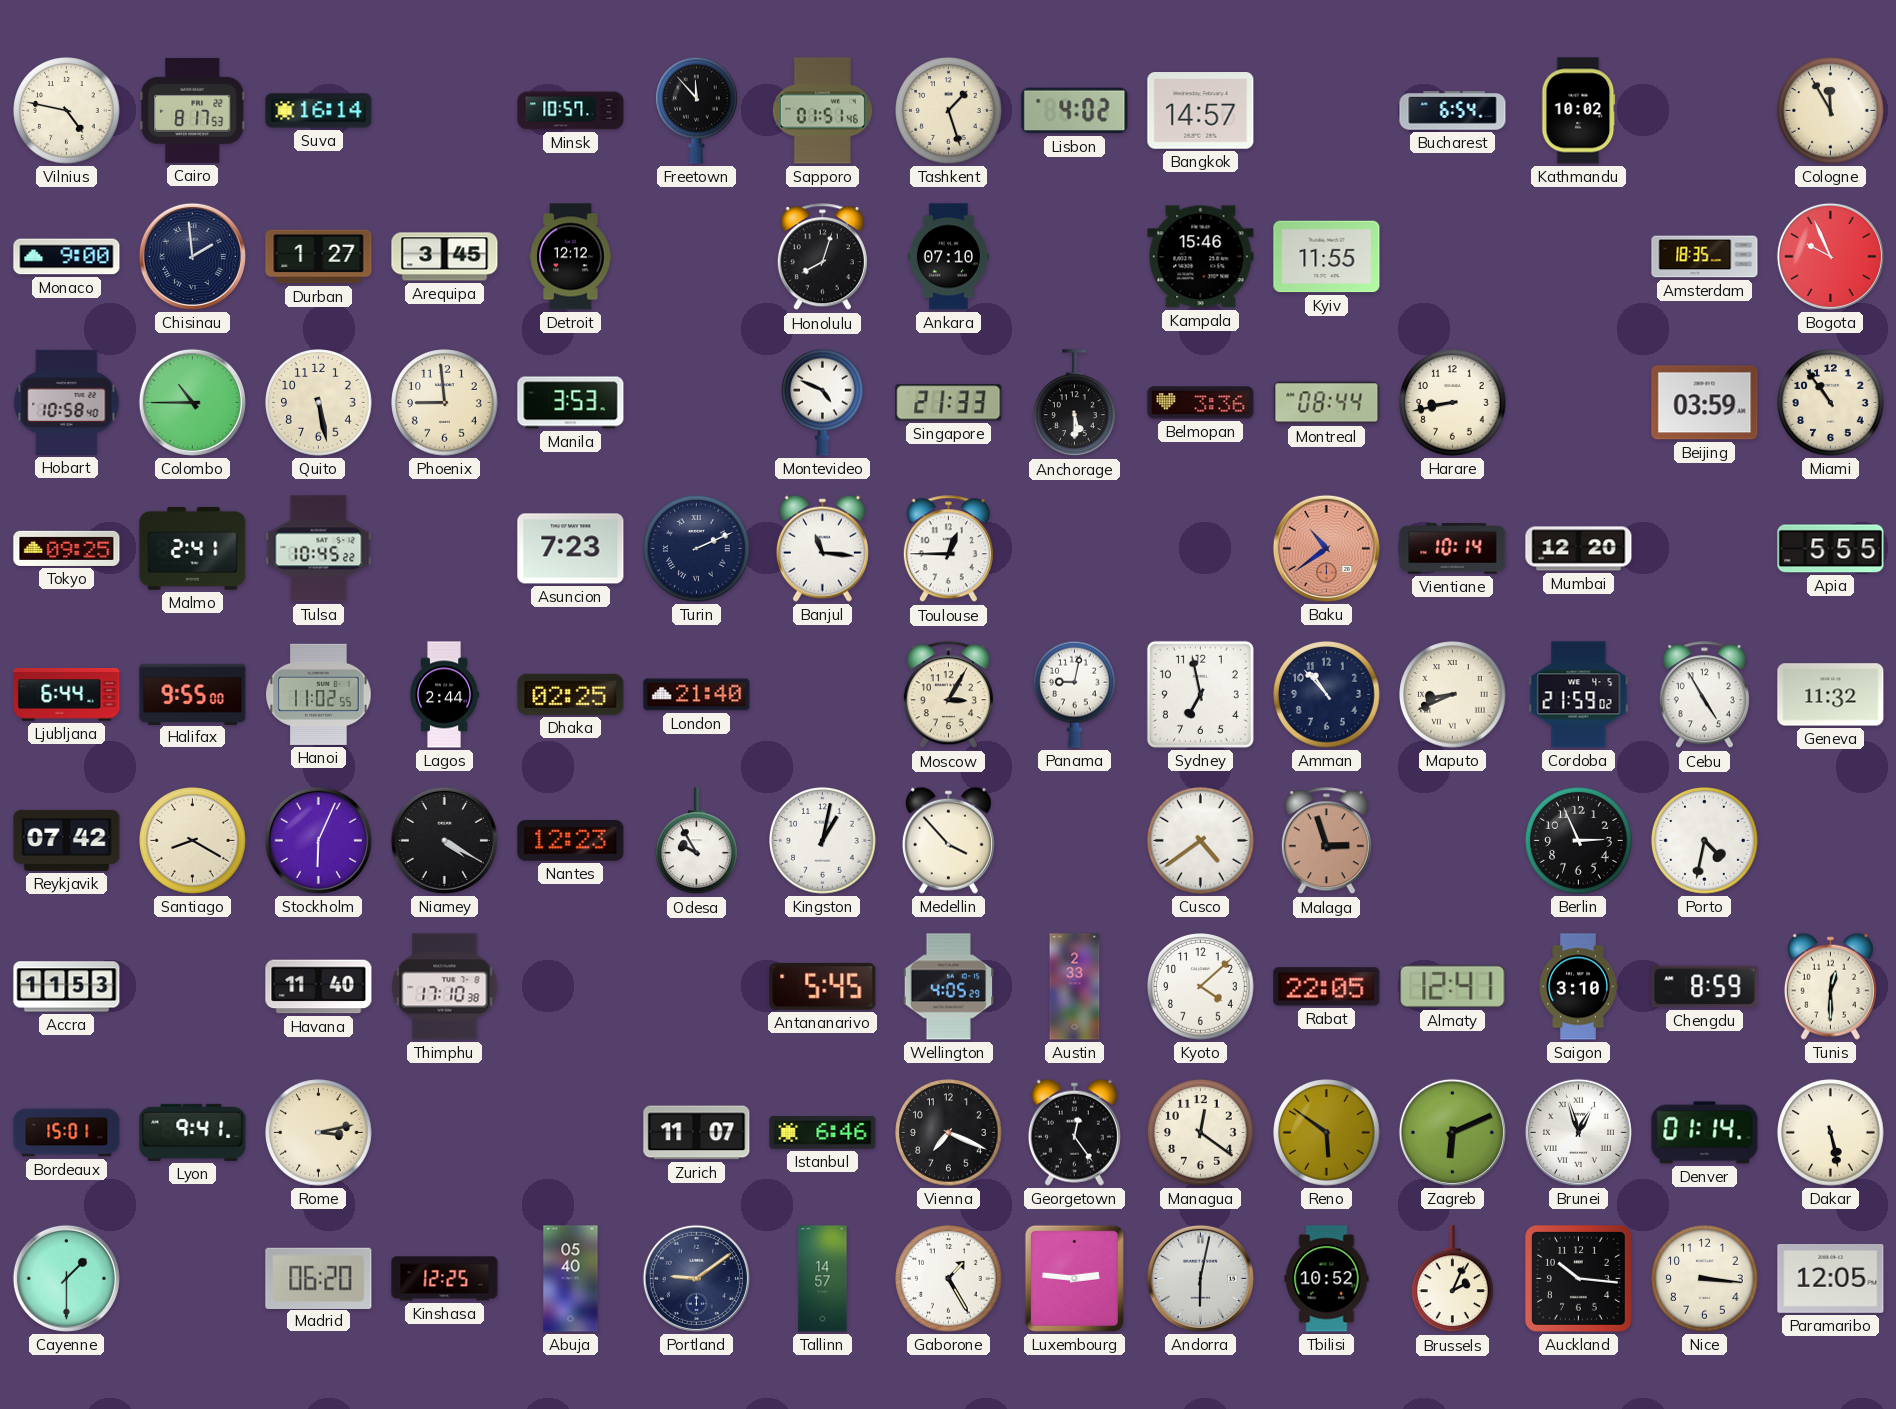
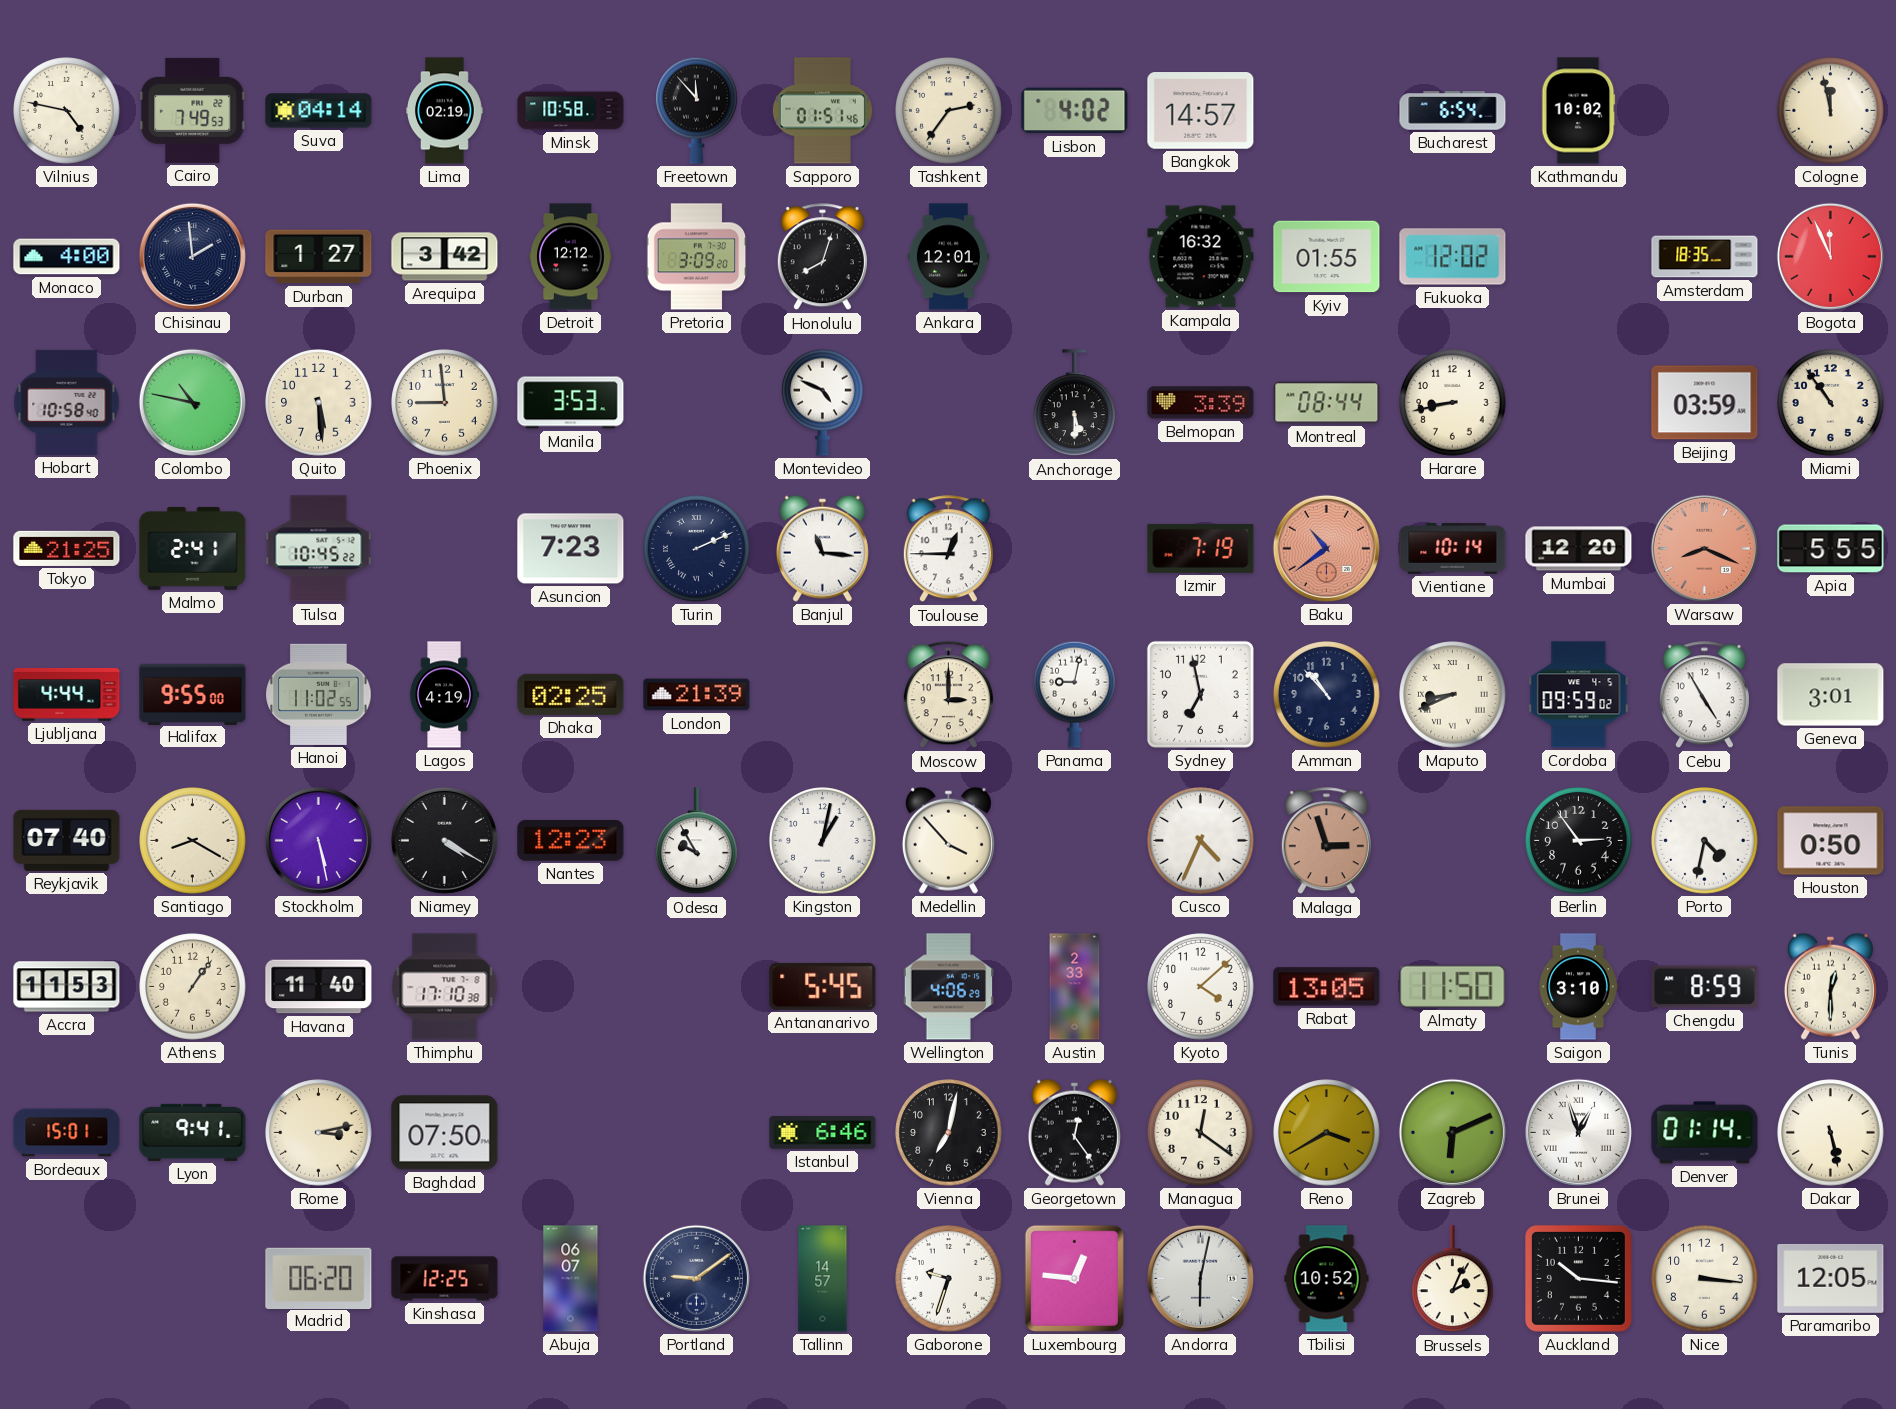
Cairo: 8:17 -> 7:49 (193, 110)
Suva: 16:14 -> 04:14 (319, 111)
Lima: none -> 02:19 (445, 111)
Minsk: 10:57 -> 10:58 (571, 111)
Tashkent: 1:27 -> 2:36 (949, 111)
Cologne: 11:55 -> 11:58 (1831, 111)
Monaco: 9:00 -> 4:00 (67, 257)
Arequipa: 3:45 -> 3:42 (445, 257)
Pretoria: none -> 3:09 (697, 257)
Ankara: 07:10 -> 12:01 (948, 257)
Kampala: 15:46 -> 16:32 (1201, 257)
Kyiv: 11:55 -> 01:55 (1327, 257)
Fukuoka: none -> 12:02 (1453, 257)
Bogota: 9:56 -> 11:56 (1830, 256)
Colombo: 10:45 -> 10:47 (192, 402)
Quito: 5:28 -> 5:29 (319, 403)
Singapore: 21:33 -> none (949, 403)
Belmopan: 3:36 -> 3:39 (1201, 403)
Tokyo: 09:25 -> 21:25 (67, 548)
Izmir: none -> 7:19 (1201, 548)
Warsaw: none -> 8:19 (1704, 548)
Ljubljana: 6:44 -> 4:44 (67, 694)
Lagos: 2:44 -> 4:19 (445, 695)
London: 21:40 -> 21:39 (697, 695)
Moscow: 3:05 -> 3:00 (948, 695)
Cordoba: 21:59 -> 09:59 (1579, 695)
Geneva: 11:32 -> 3:01 (1831, 695)
Reykjavik: 07:42 -> 07:40 (67, 840)
Stockholm: 6:04 -> 5:28 (318, 840)
Cusco: 4:39 -> 4:34 (1201, 841)
Berlin: 2:56 -> 2:54 (1579, 841)
Houston: none -> 0:50 (1831, 841)
Athens: none -> 1:06 (193, 987)
Wellington: 4:05 -> 4:06 (949, 987)
Rabat: 22:05 -> 13:05 (1327, 987)
Almaty: 12:41 -> 11:50 (1453, 986)
Baghdad: none -> 07:50 (445, 1133)
Zurich: 11:07 -> none (697, 1133)
Vienna: 7:19 -> 7:02 (949, 1133)
Reno: 5:51 -> 3:40 (1327, 1133)
Cayenne: 1:30 -> none (66, 1278)
Abuja: 05:40 -> 06:07 (571, 1279)
Gaborone: 1:25 -> 9:33 (949, 1279)
Luxembourg: 2:46 -> 12:46 (1074, 1278)
